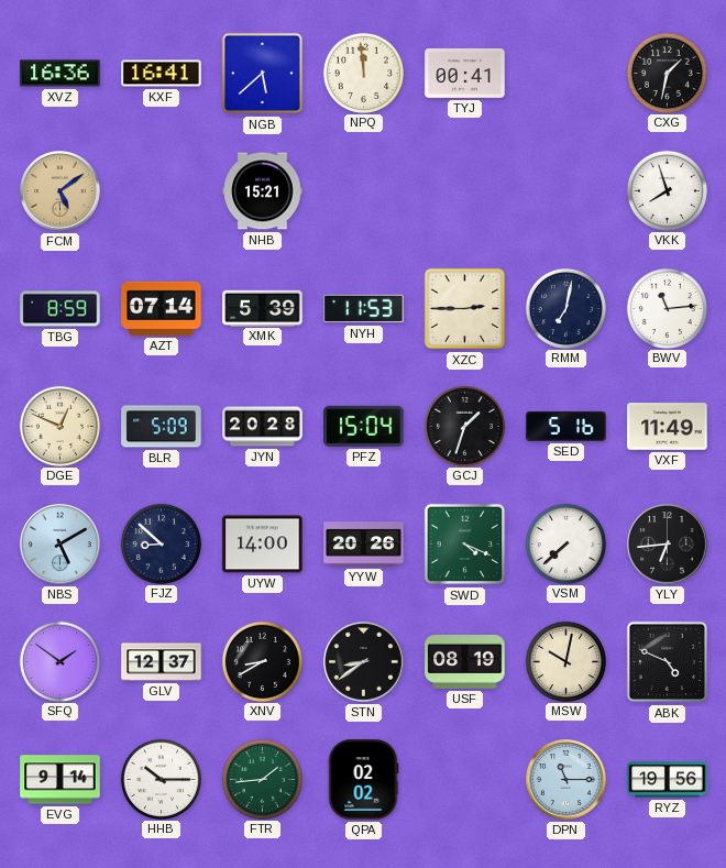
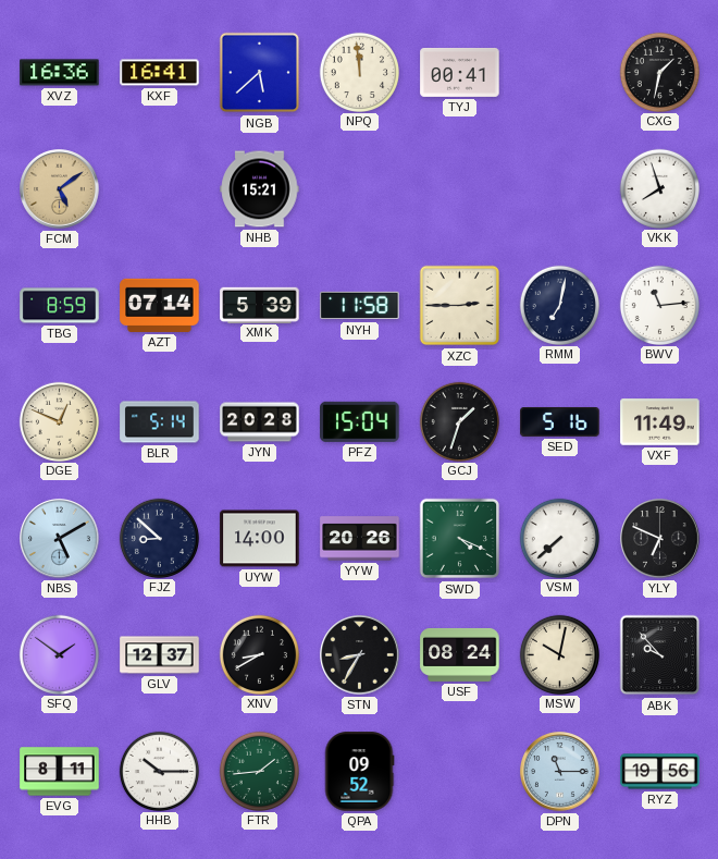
NYH: 11:53 -> 11:58 (360, 306)
BLR: 5:09 -> 5:14 (160, 422)
YLY: 6:44 -> 6:49 (660, 539)
STN: 8:39 -> 8:35 (360, 655)
USF: 08:19 -> 08:24 (460, 654)
ABK: 4:49 -> 9:53 (660, 655)
EVG: 9:14 -> 8:11 (60, 772)
QPA: 02:02 -> 09:52 (359, 772)
